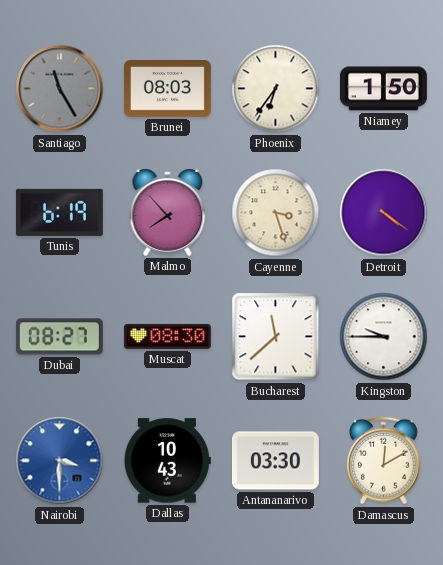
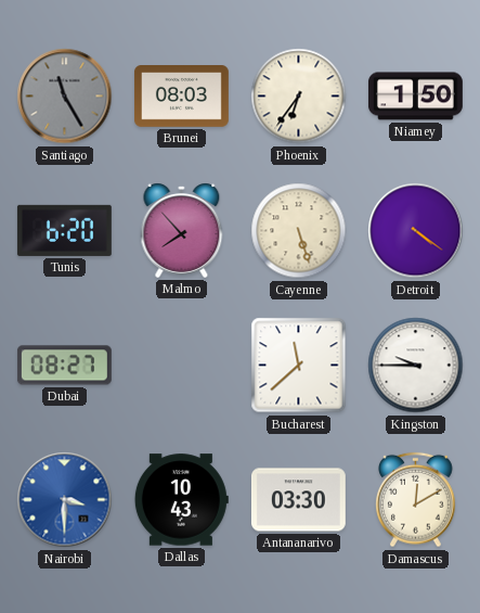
Tunis: 6:19 -> 6:20 (64, 230)
Cayenne: 3:27 -> 5:27 (299, 231)
Muscat: 08:30 -> none (167, 336)
